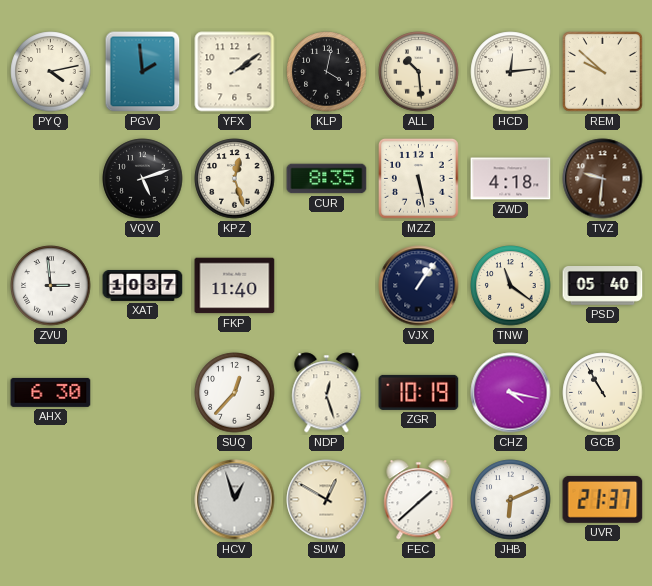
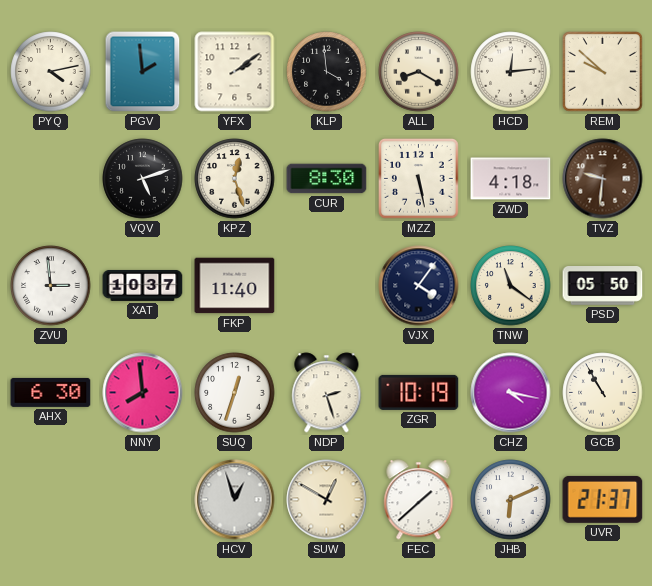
KLP: 4:02 -> 3:59 (327, 72)
ALL: 10:29 -> 8:20 (419, 72)
CUR: 8:35 -> 8:30 (327, 179)
VJX: 1:06 -> 4:06 (419, 286)
PSD: 05:40 -> 05:50 (603, 286)
NNY: none -> 7:59 (143, 393)
SUQ: 12:37 -> 12:33 (235, 393)
NDP: 12:27 -> 2:27 (327, 393)
